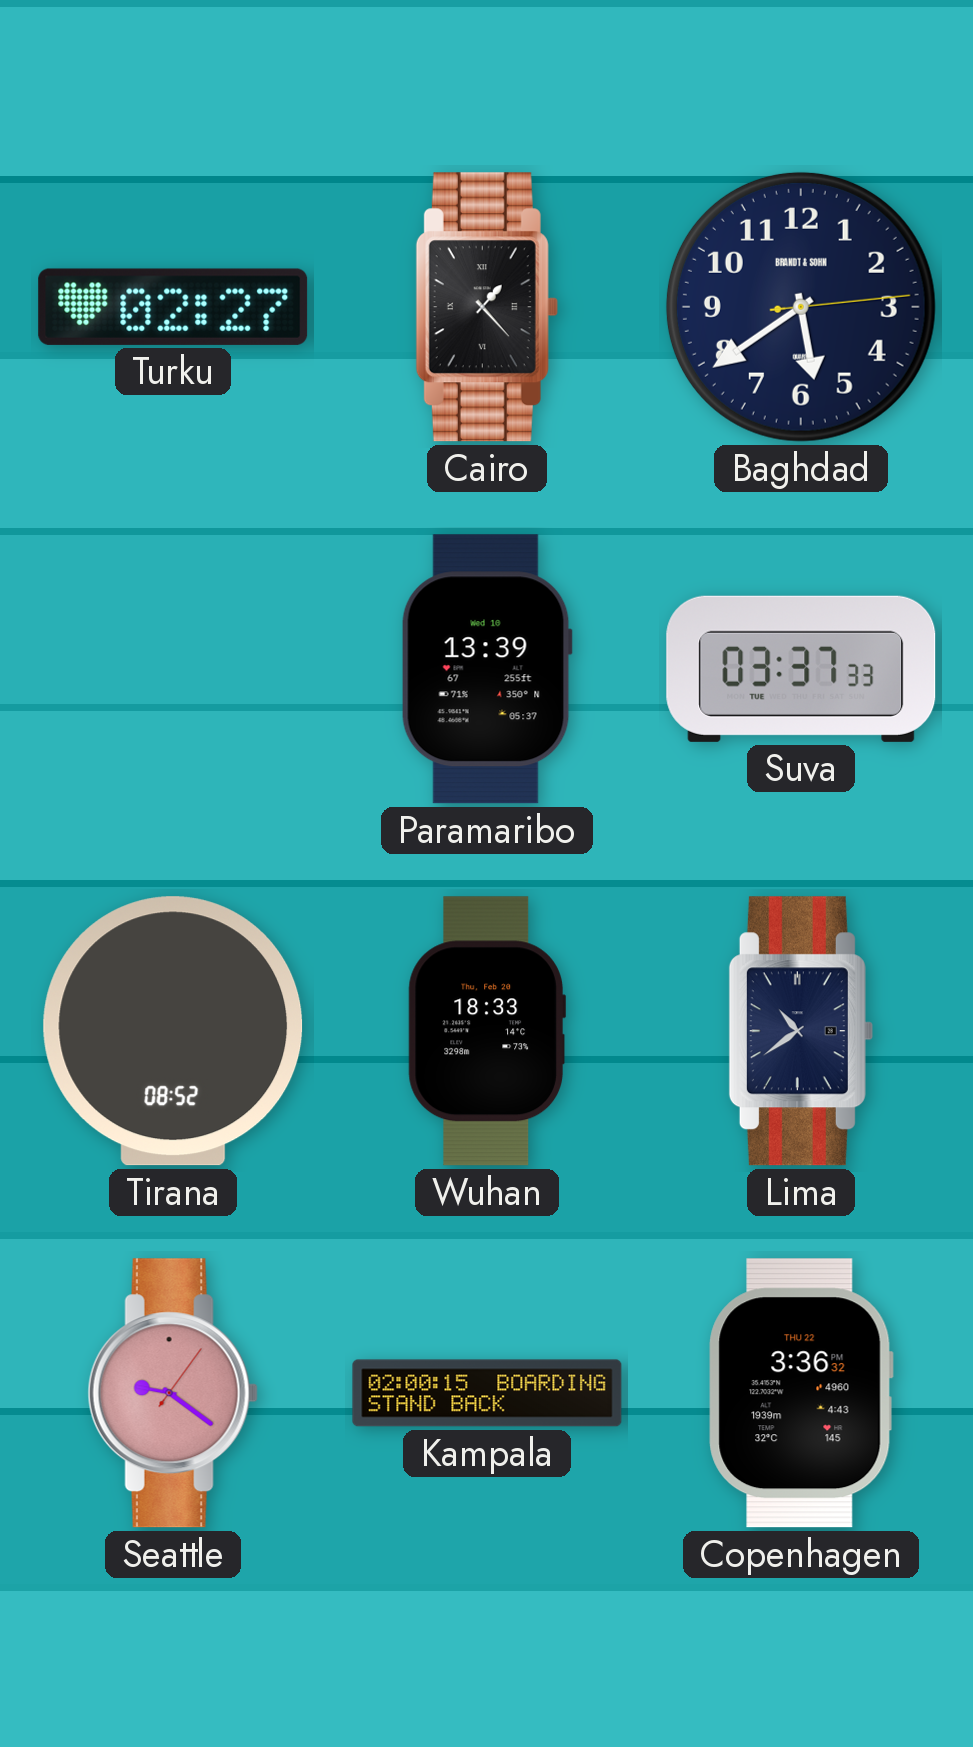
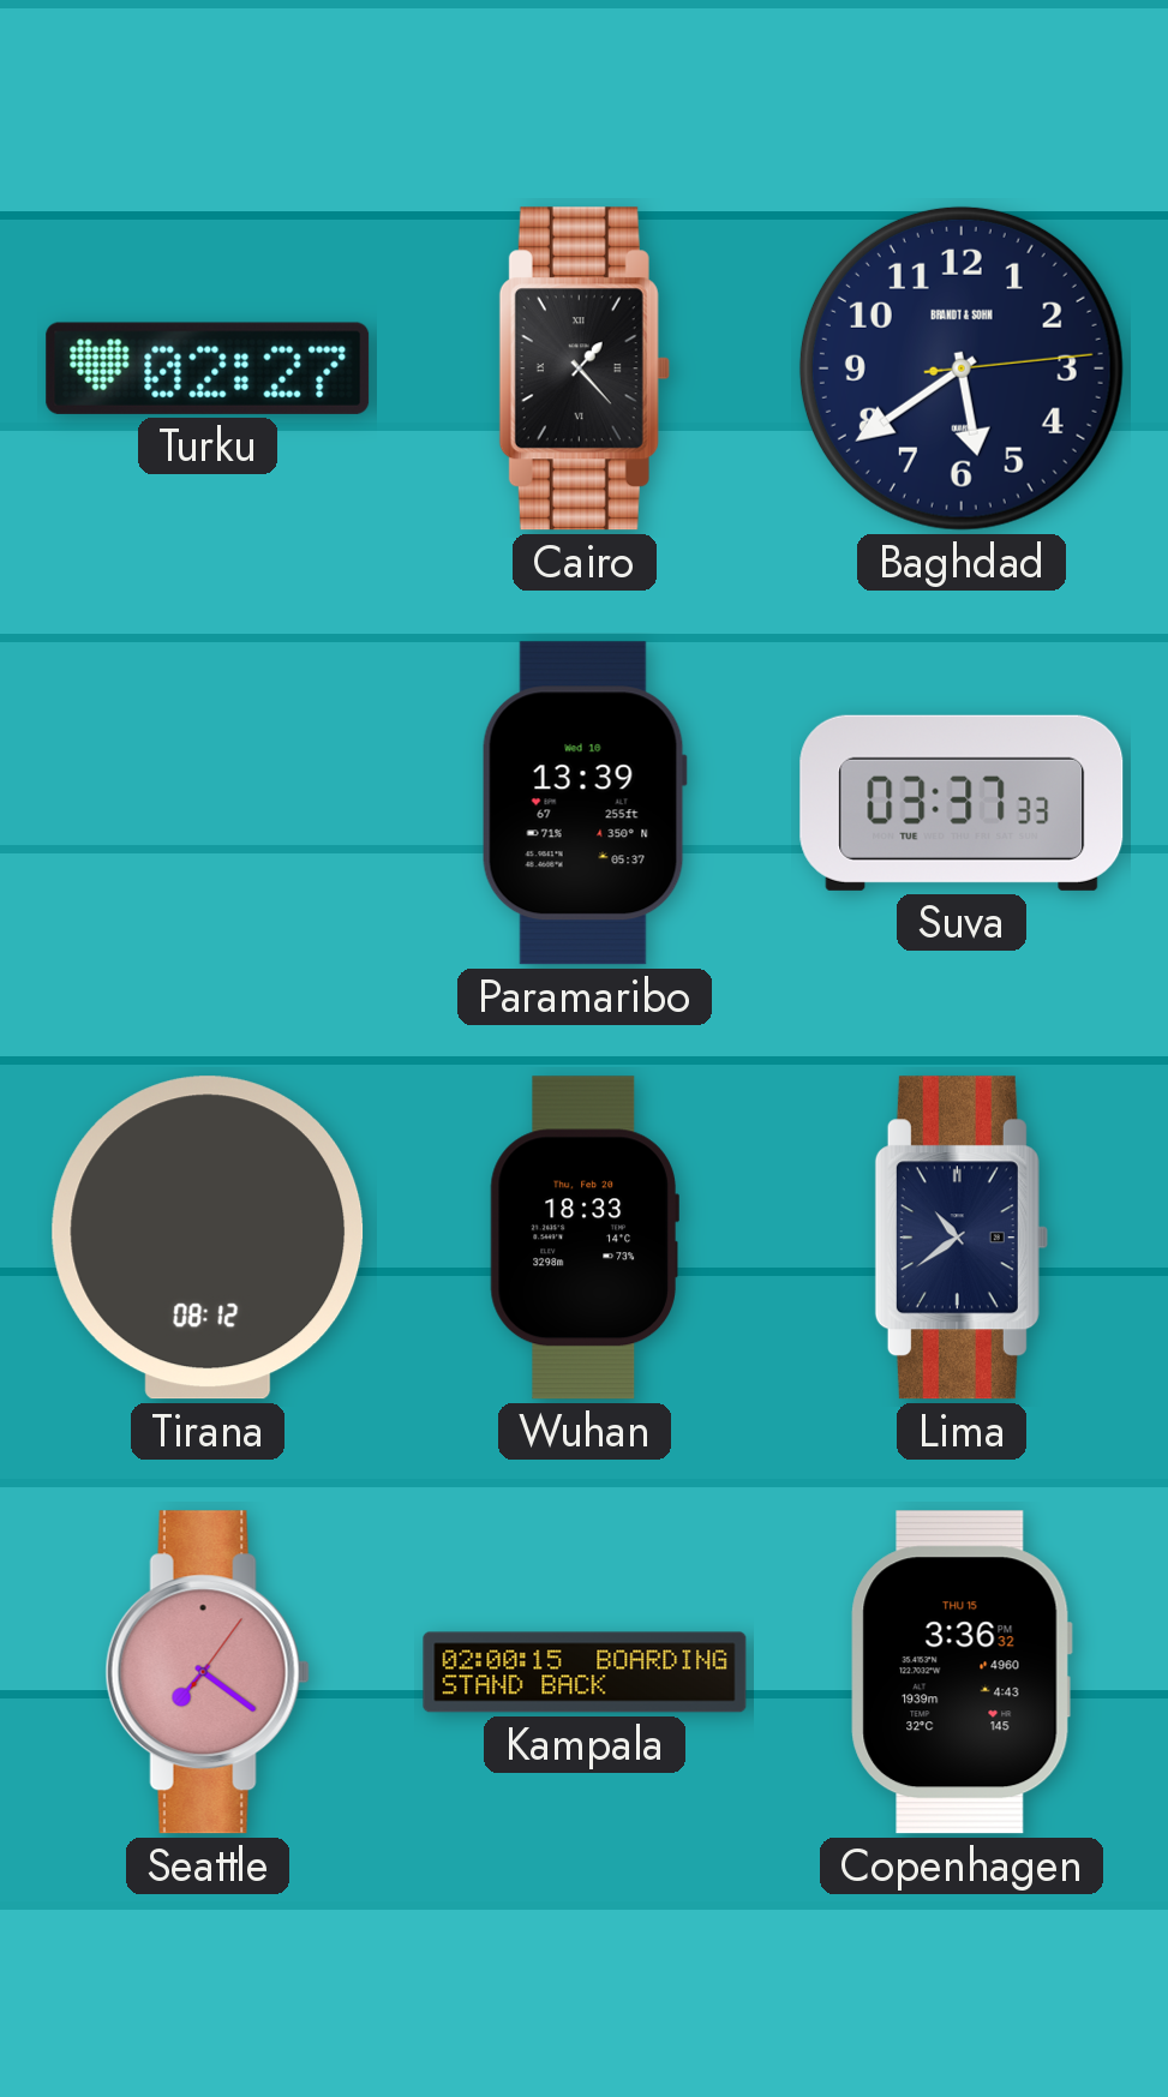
Tirana: 08:52 -> 08:12 (208, 1238)
Seattle: 9:21 -> 7:21 (208, 1672)
Copenhagen date: THU 22 -> THU 15 (962, 1672)
